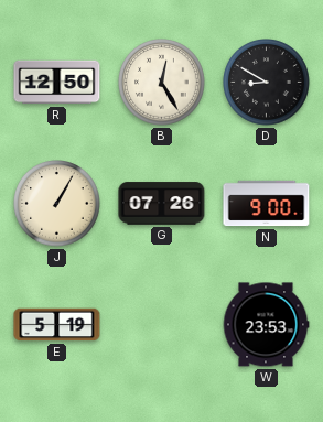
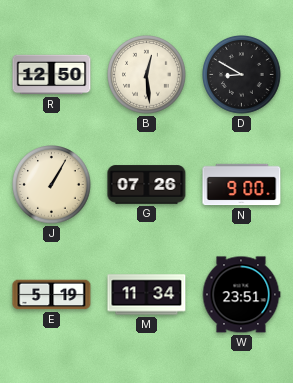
B: 12:25 -> 12:29 (147, 75)
M: none -> 11:34 (147, 295)
W: 23:53 -> 23:51 (241, 295)
